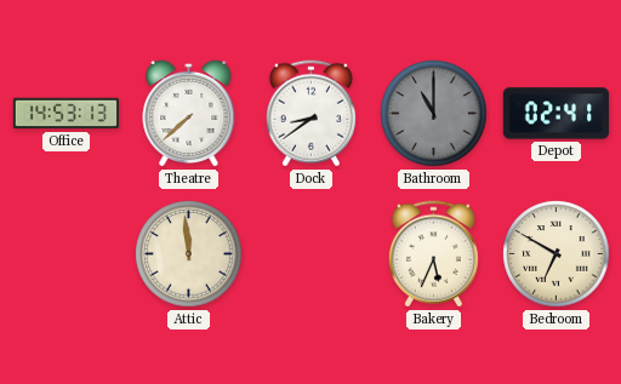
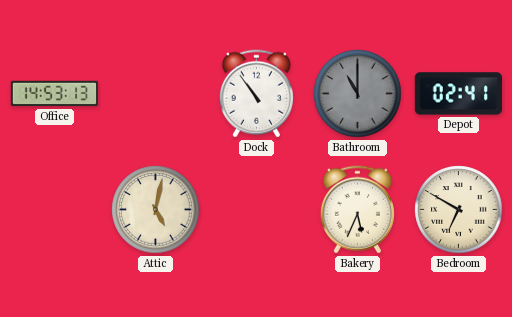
Theatre: 7:38 -> none (189, 113)
Dock: 8:39 -> 10:54 (256, 94)
Attic: 11:59 -> 5:02 (156, 210)
